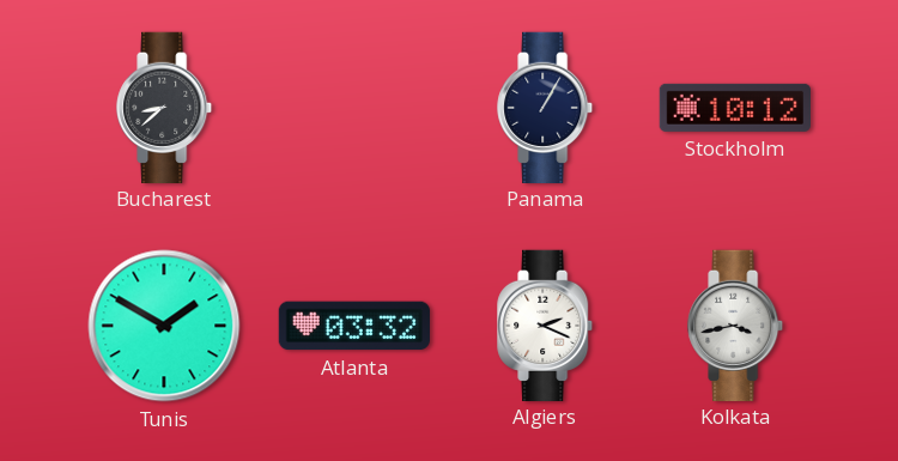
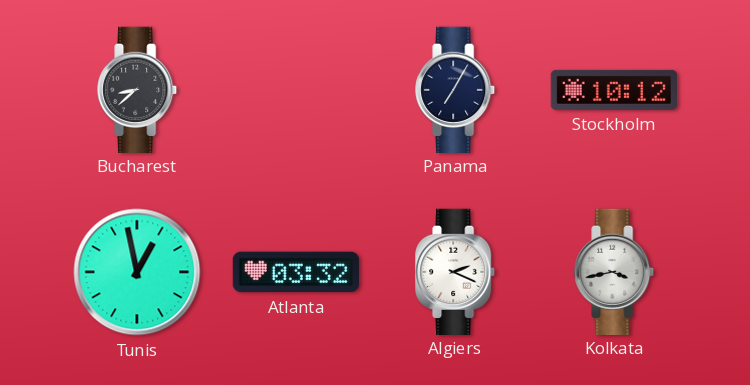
Panama: 1:05 -> 7:05 (456, 89)
Tunis: 1:50 -> 12:58 (137, 272)
